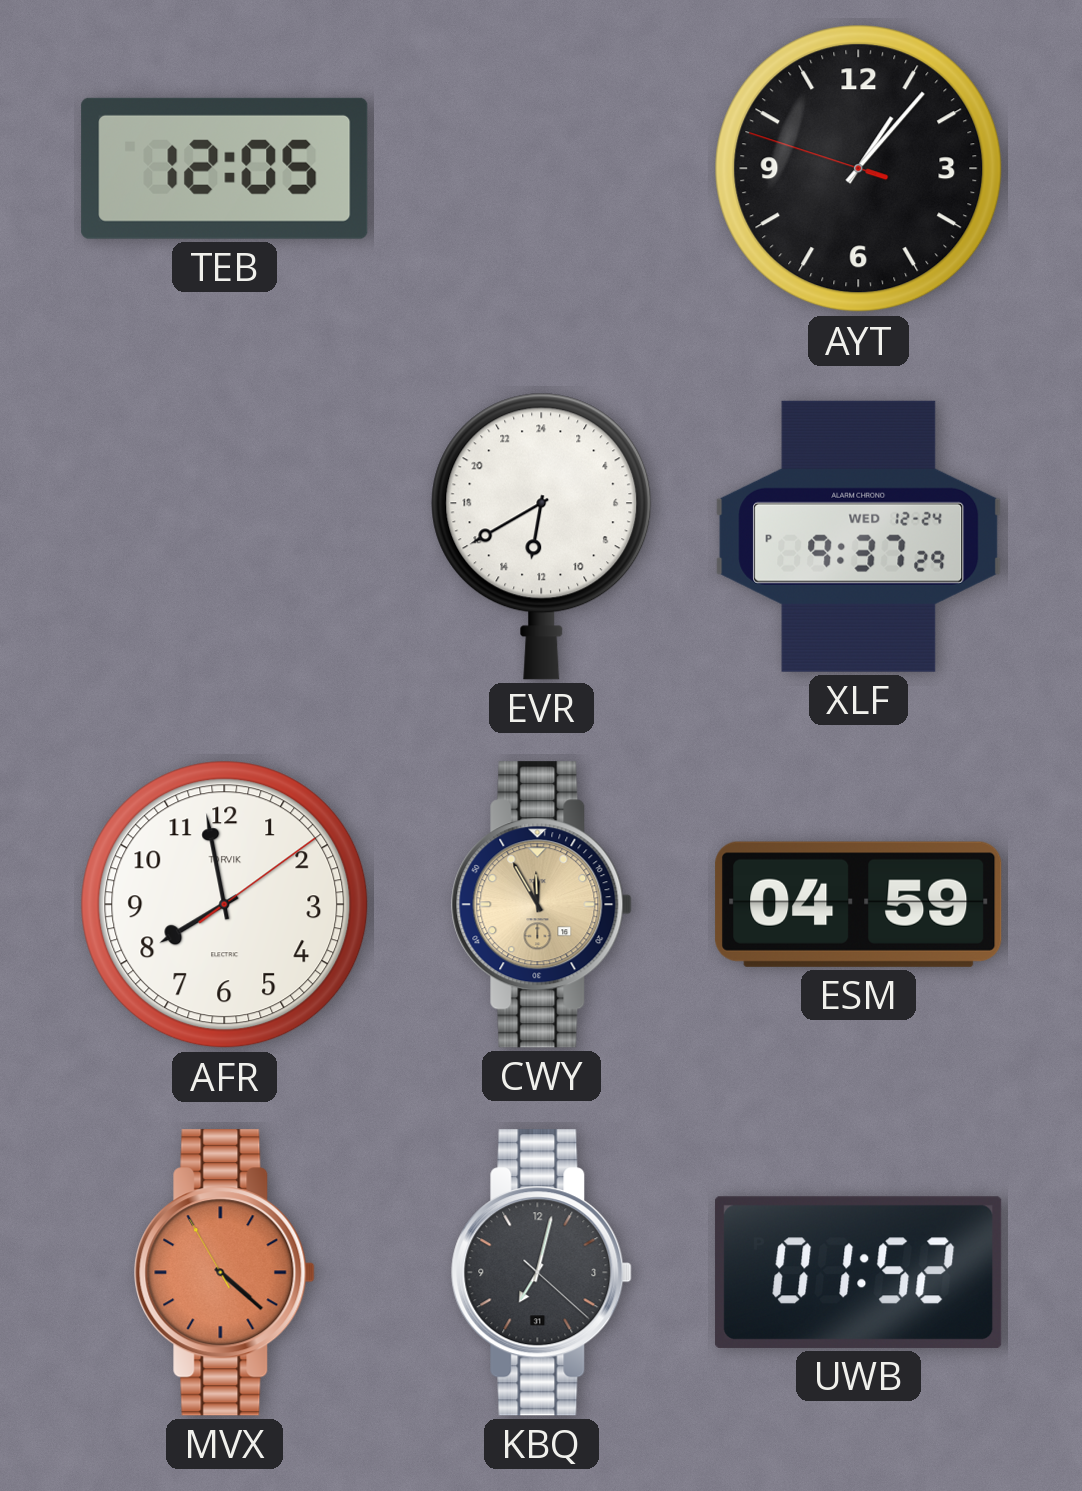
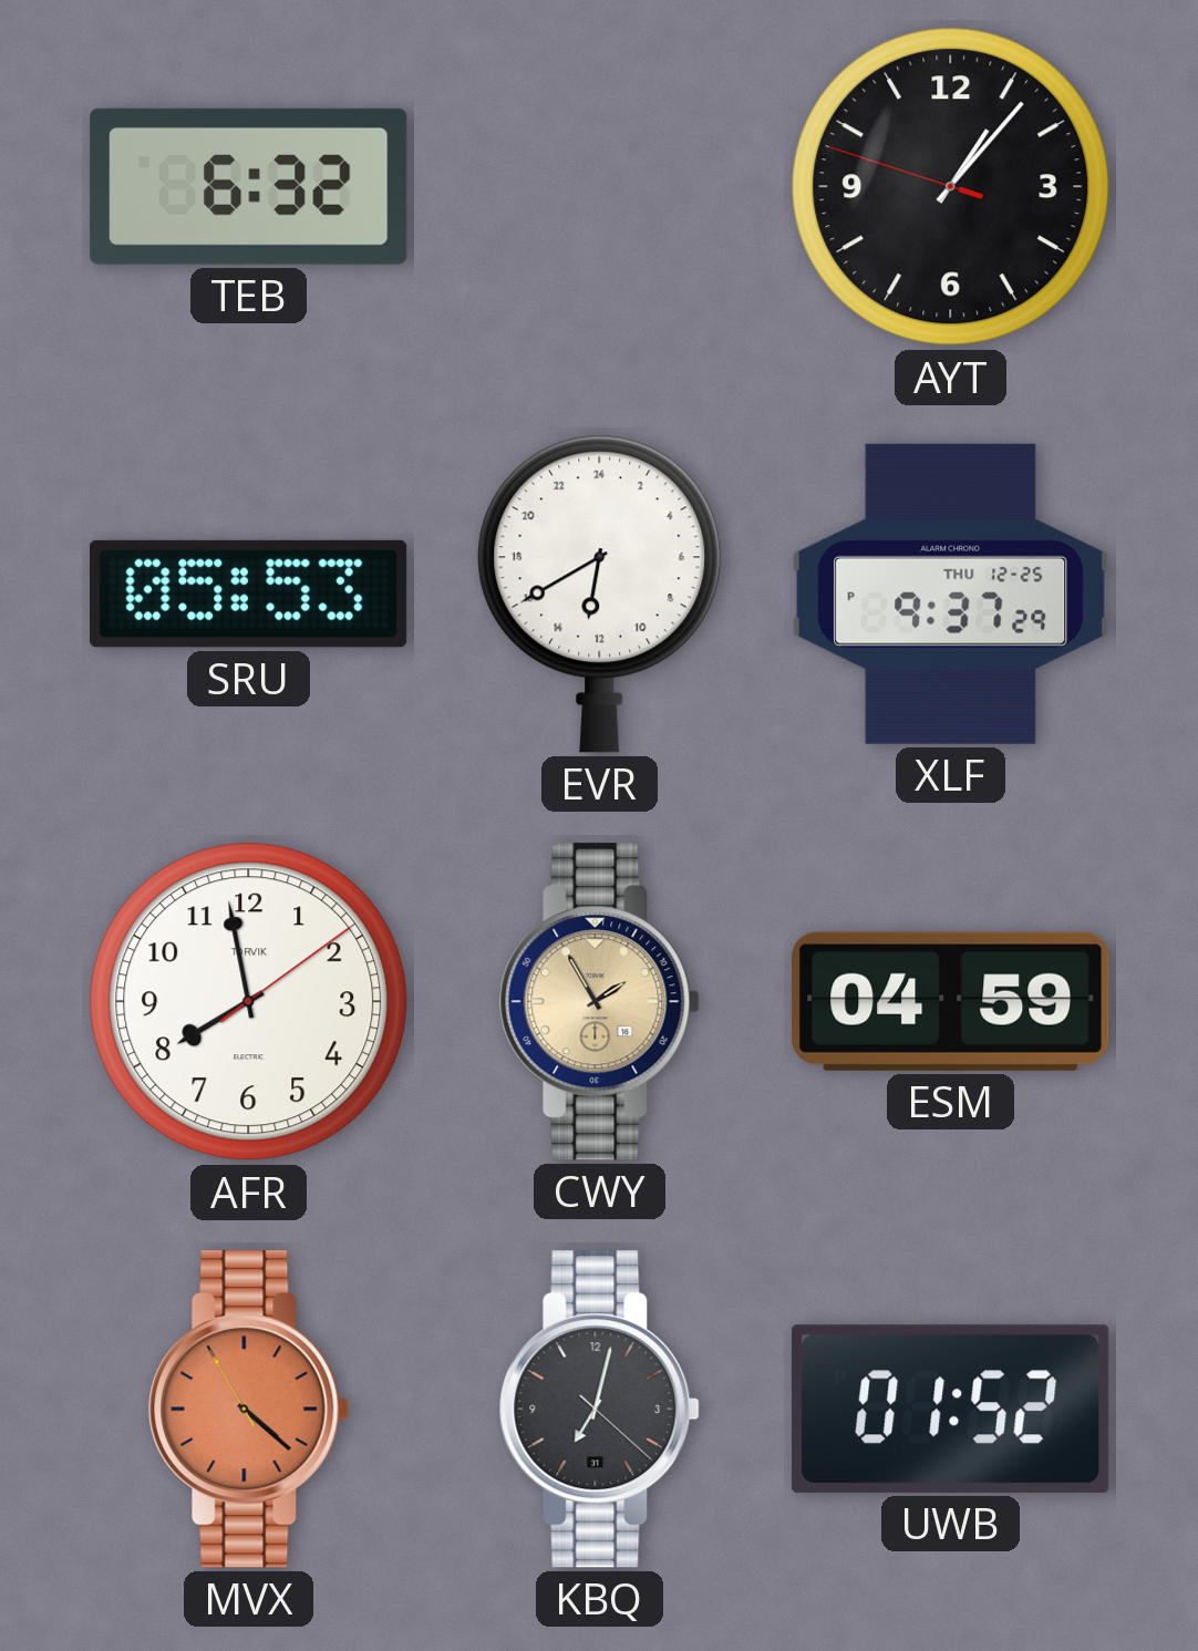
TEB: 12:05 -> 6:32 (249, 186)
SRU: none -> 05:53 (249, 594)
XLF date: WED 12-24 -> THU 12-25 (951, 594)
CWY: 11:55 -> 1:55 (599, 1002)
